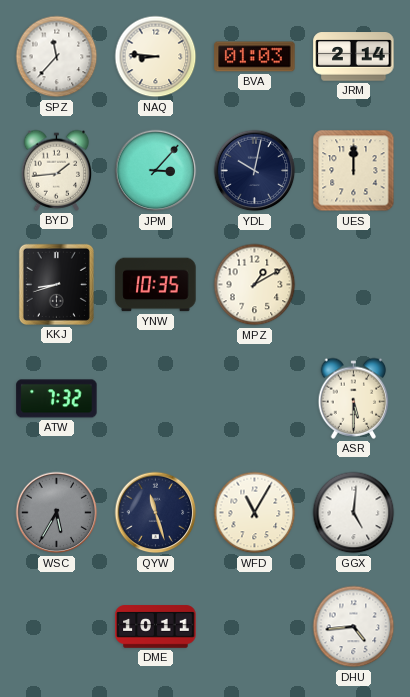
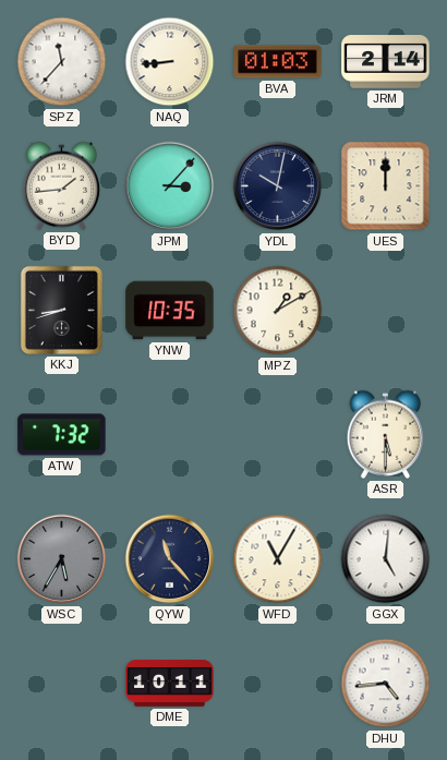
NAQ: 8:46 -> 8:44 (170, 62)
QYW: 11:27 -> 11:23 (170, 559)
